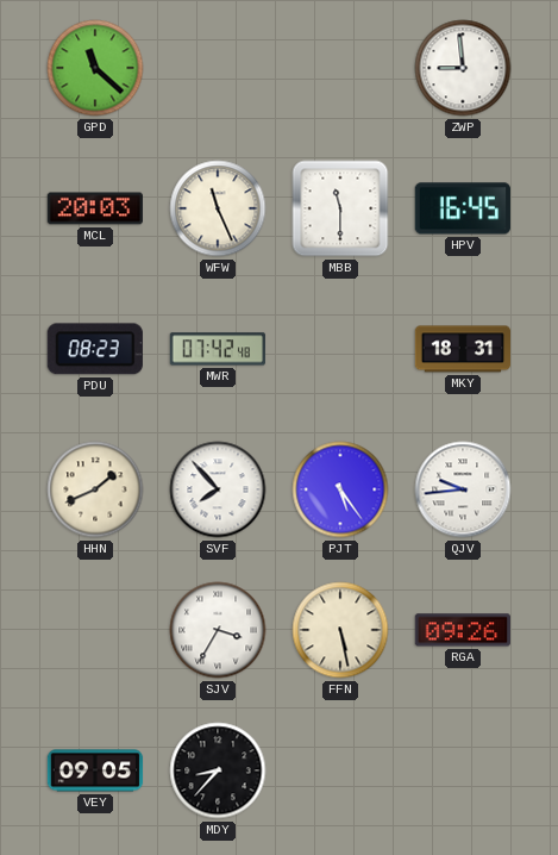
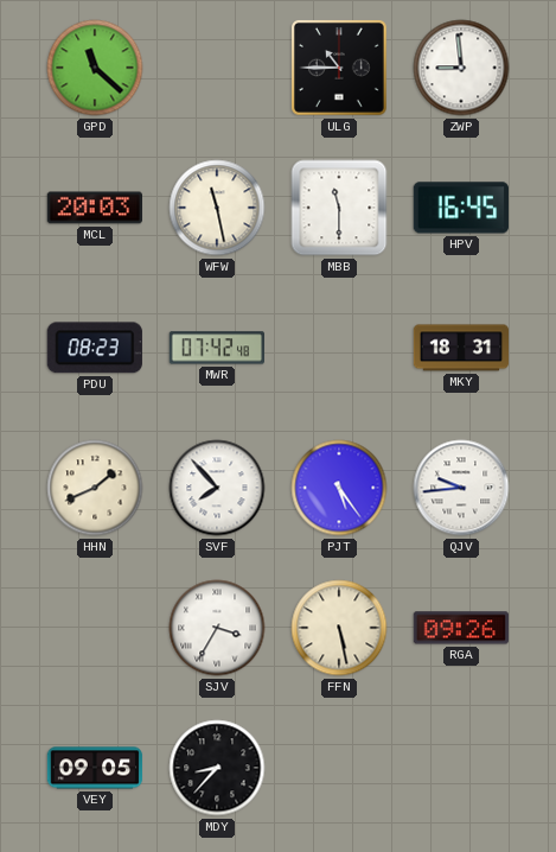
ULG: none -> 10:45 (339, 68)
WFW: 11:26 -> 11:28 (217, 208)
